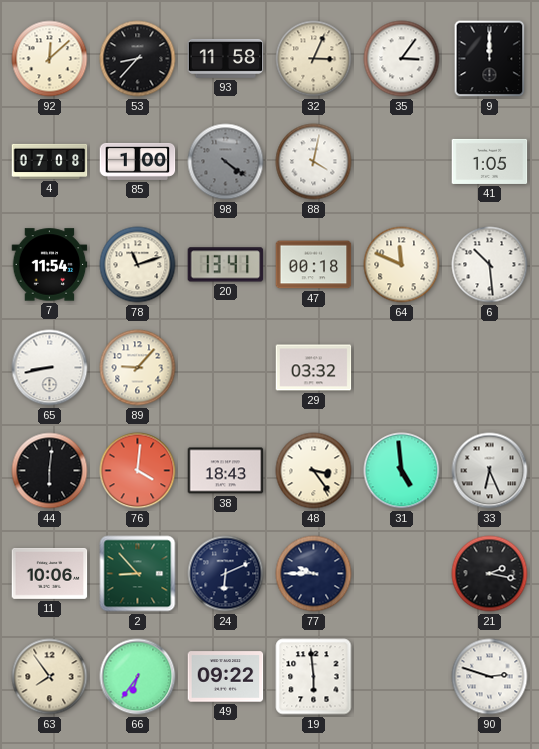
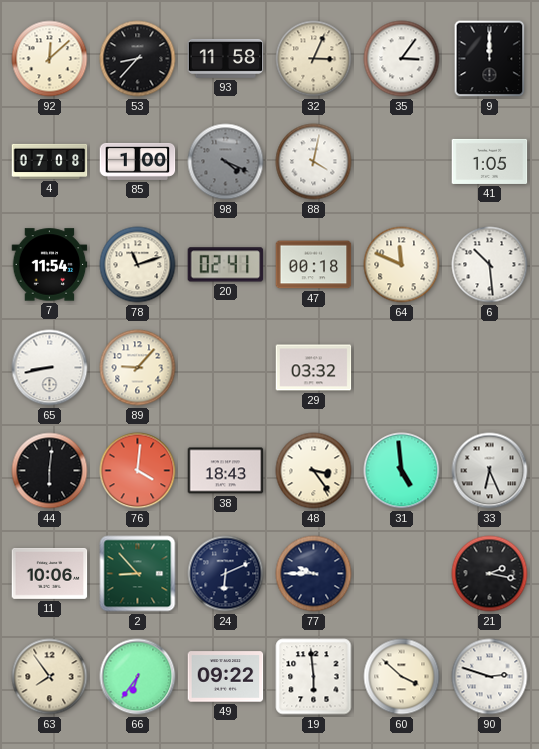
98: 4:21 -> 4:19 (226, 162)
20: 13:41 -> 02:41 (226, 265)
60: none -> 3:52 (402, 677)
